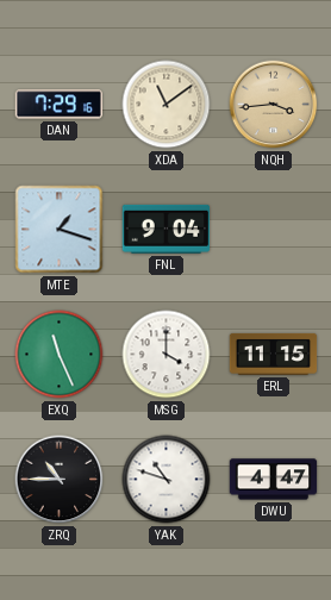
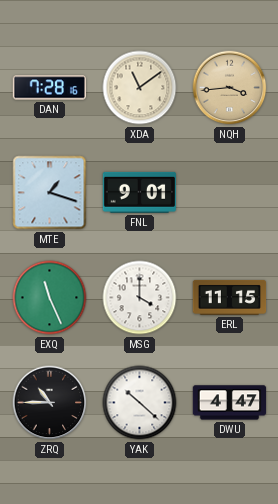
DAN: 7:29 -> 7:28 (49, 88)
FNL: 9:04 -> 9:01 (139, 192)
YAK: 10:48 -> 10:22 (140, 403)
